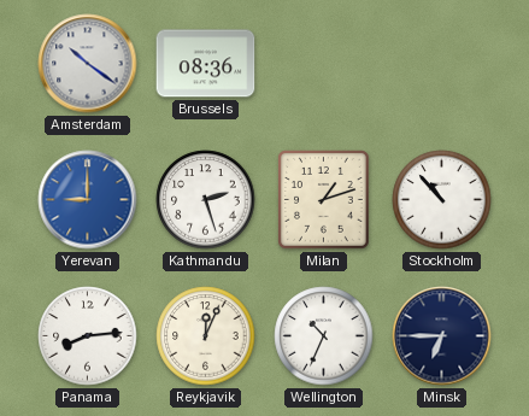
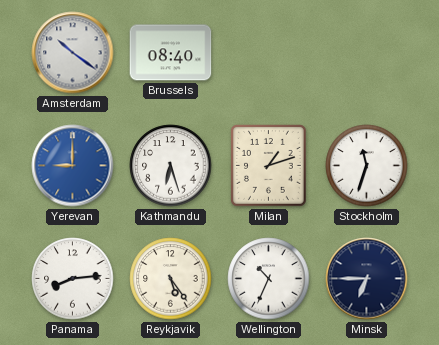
Brussels: 08:36 -> 08:40 (171, 53)
Kathmandu: 2:27 -> 6:27 (171, 166)
Stockholm: 10:53 -> 11:33 (367, 166)
Reykjavik: 12:04 -> 5:24 (171, 279)
